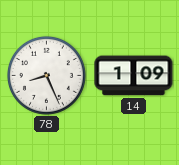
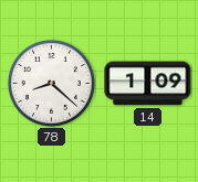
78: 8:26 -> 8:22 (51, 83)
